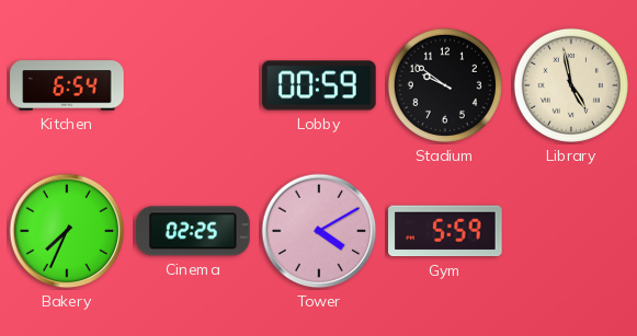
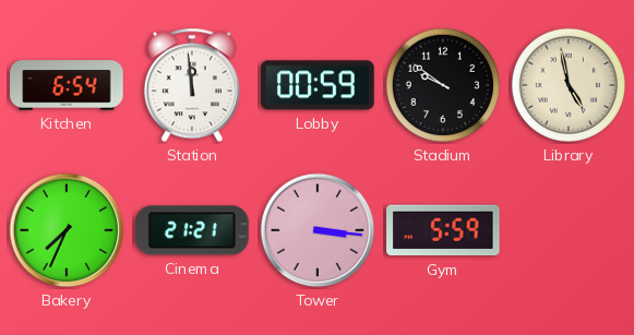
Station: none -> 11:59 (192, 85)
Cinema: 02:25 -> 21:21 (192, 230)
Tower: 4:10 -> 3:16 (318, 230)
